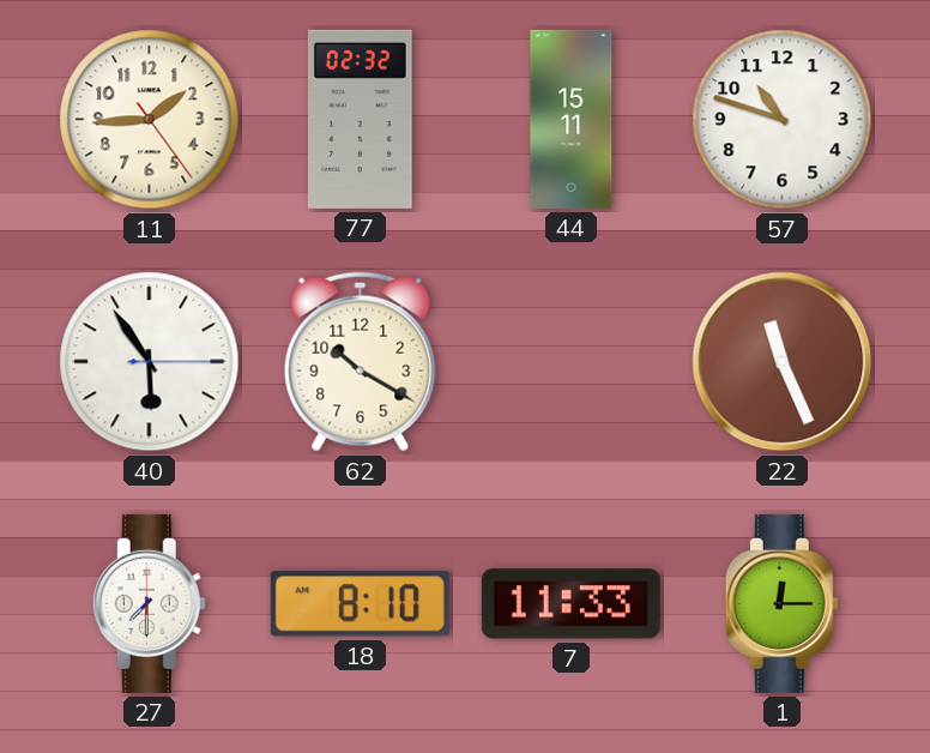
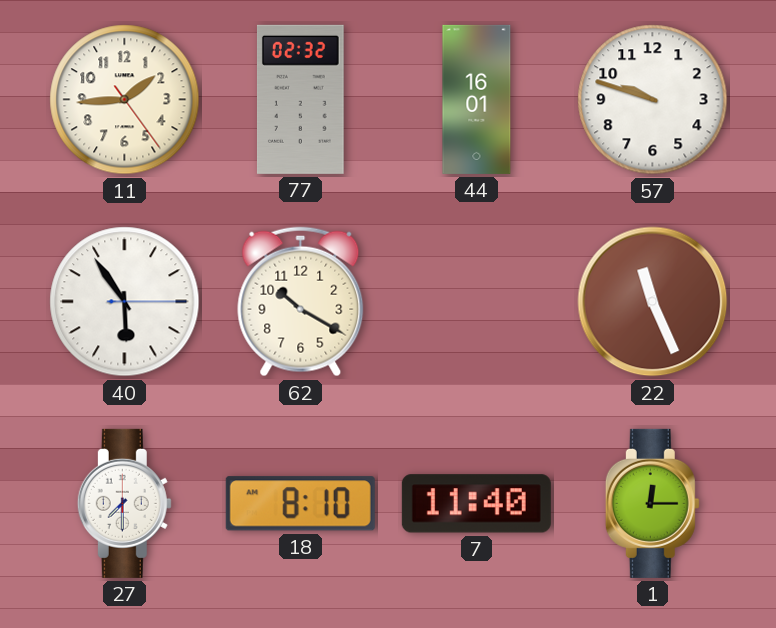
44: 15:11 -> 16:01 (477, 99)
57: 10:48 -> 9:48 (653, 100)
7: 11:33 -> 11:40 (476, 504)
